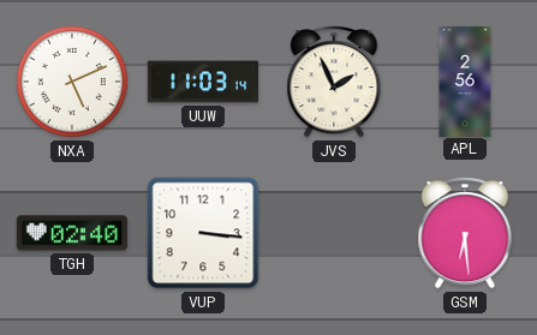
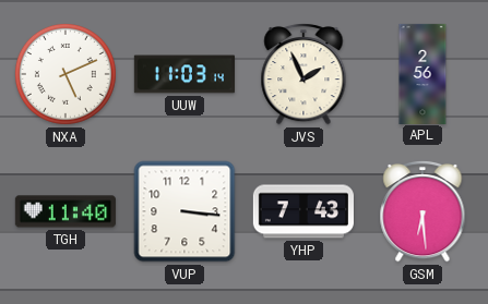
TGH: 02:40 -> 11:40 (66, 211)
YHP: none -> 7:43 (303, 211)
